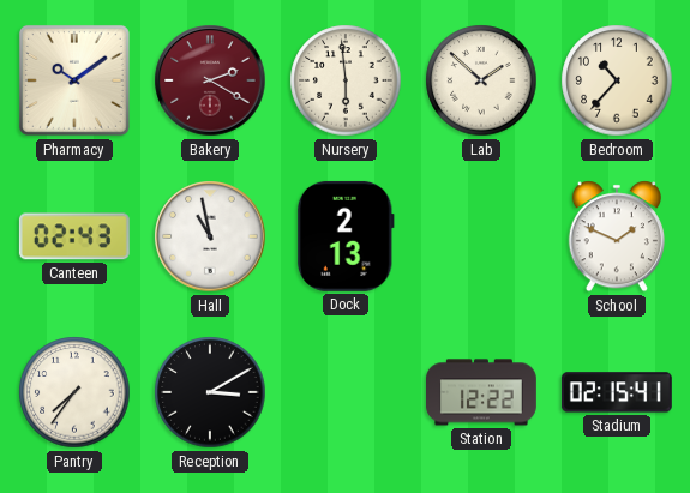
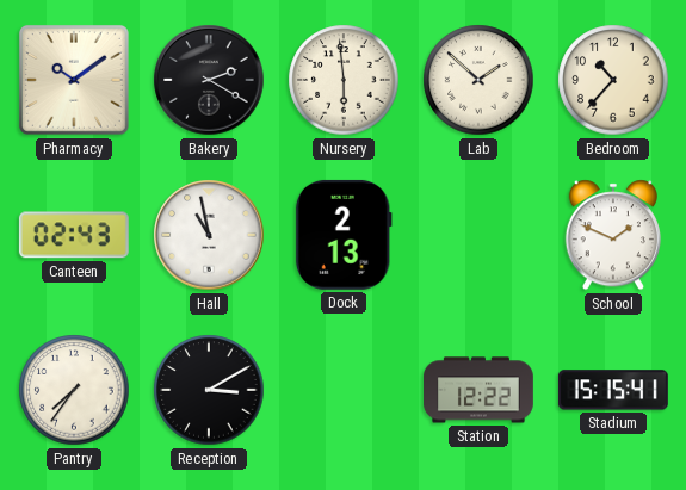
Bakery dial: burgundy -> black (209, 80)
Stadium: 02:15 -> 15:15 (613, 390)
